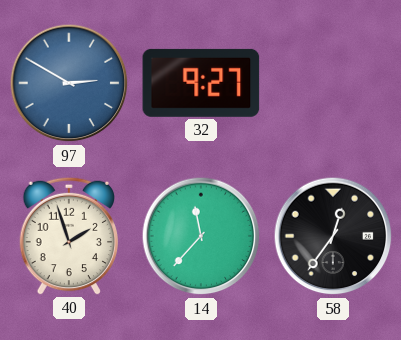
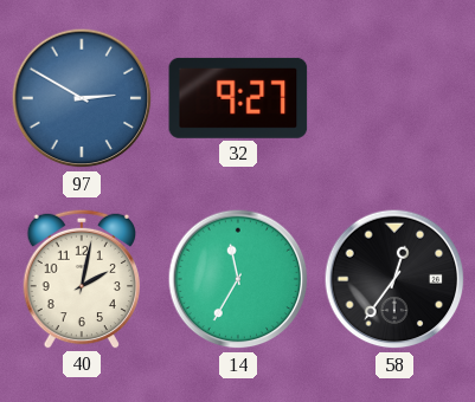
40: 1:57 -> 2:02 (81, 279)
14: 11:37 -> 11:35 (238, 279)
